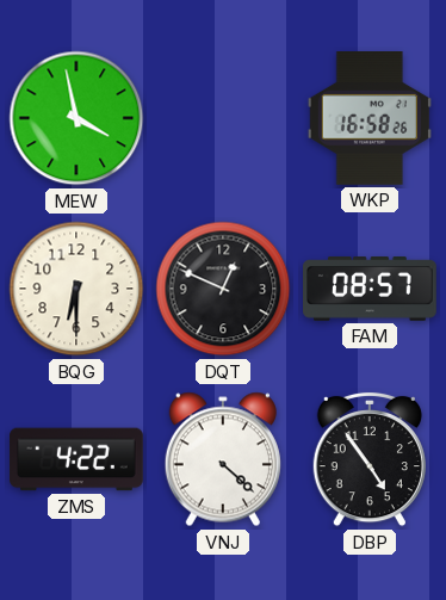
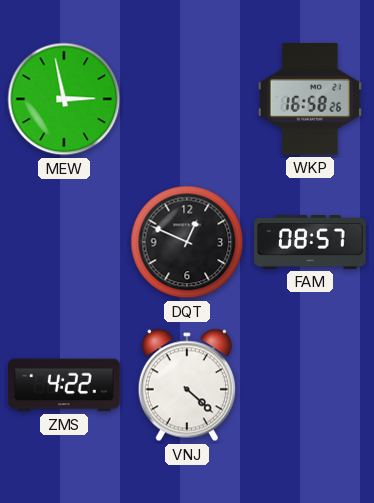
MEW: 3:58 -> 2:58 (64, 99)
BQG: 6:30 -> none (76, 289)
DBP: 4:54 -> none (370, 459)
